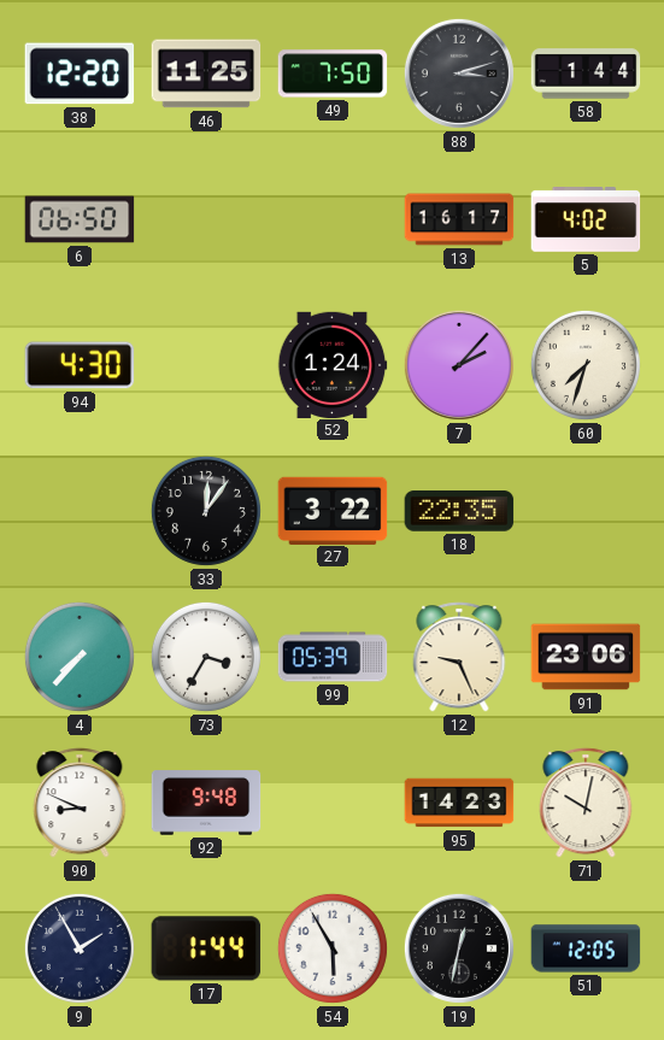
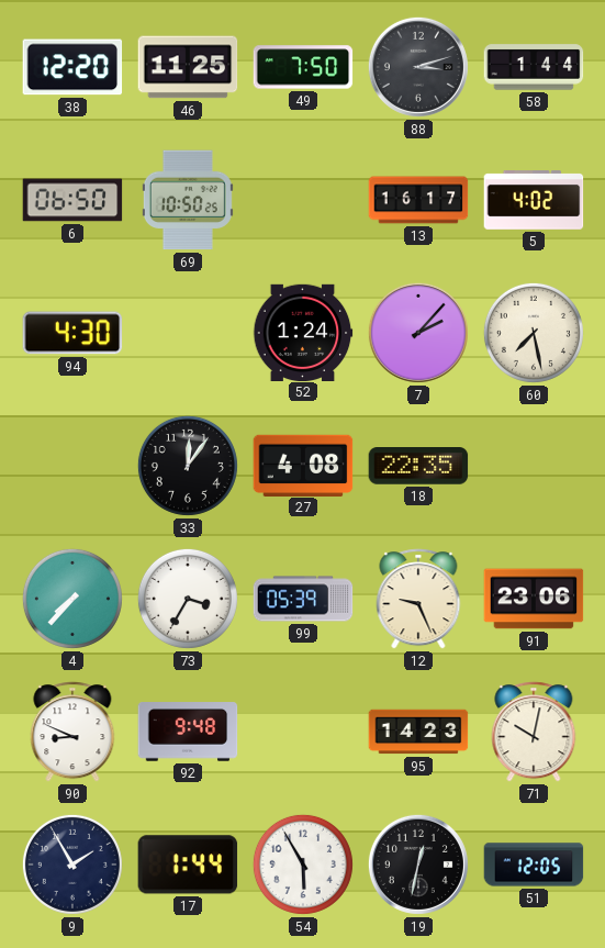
69: none -> 10:50 (188, 200)
60: 7:33 -> 7:28 (534, 333)
27: 3:22 -> 4:08 (303, 465)
